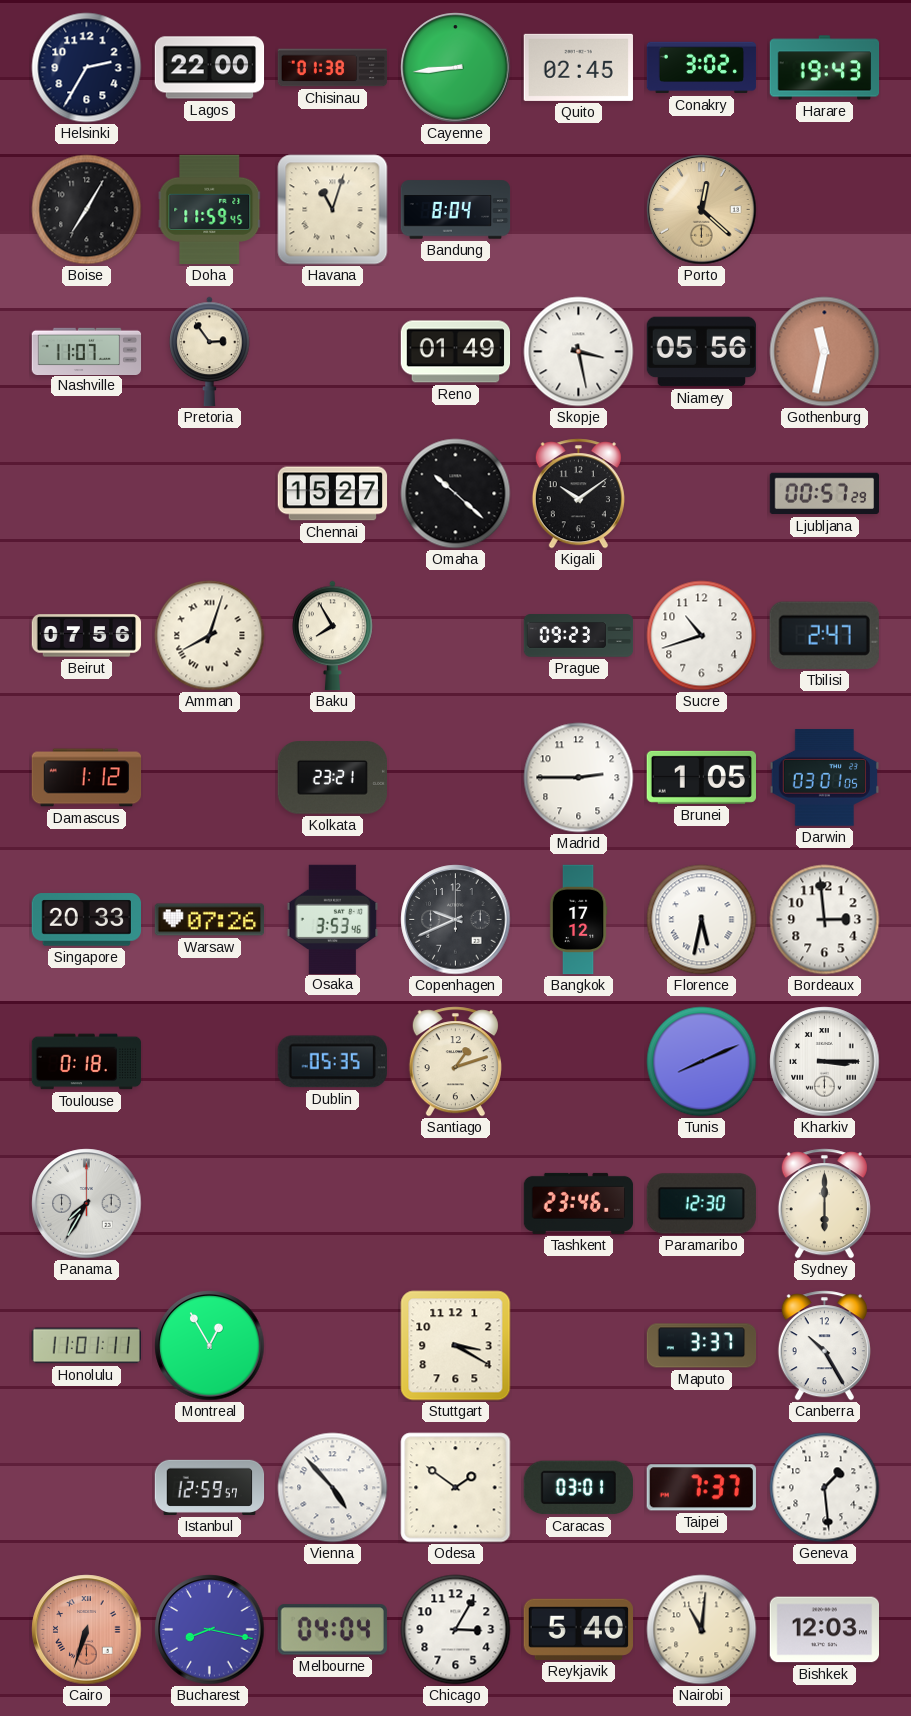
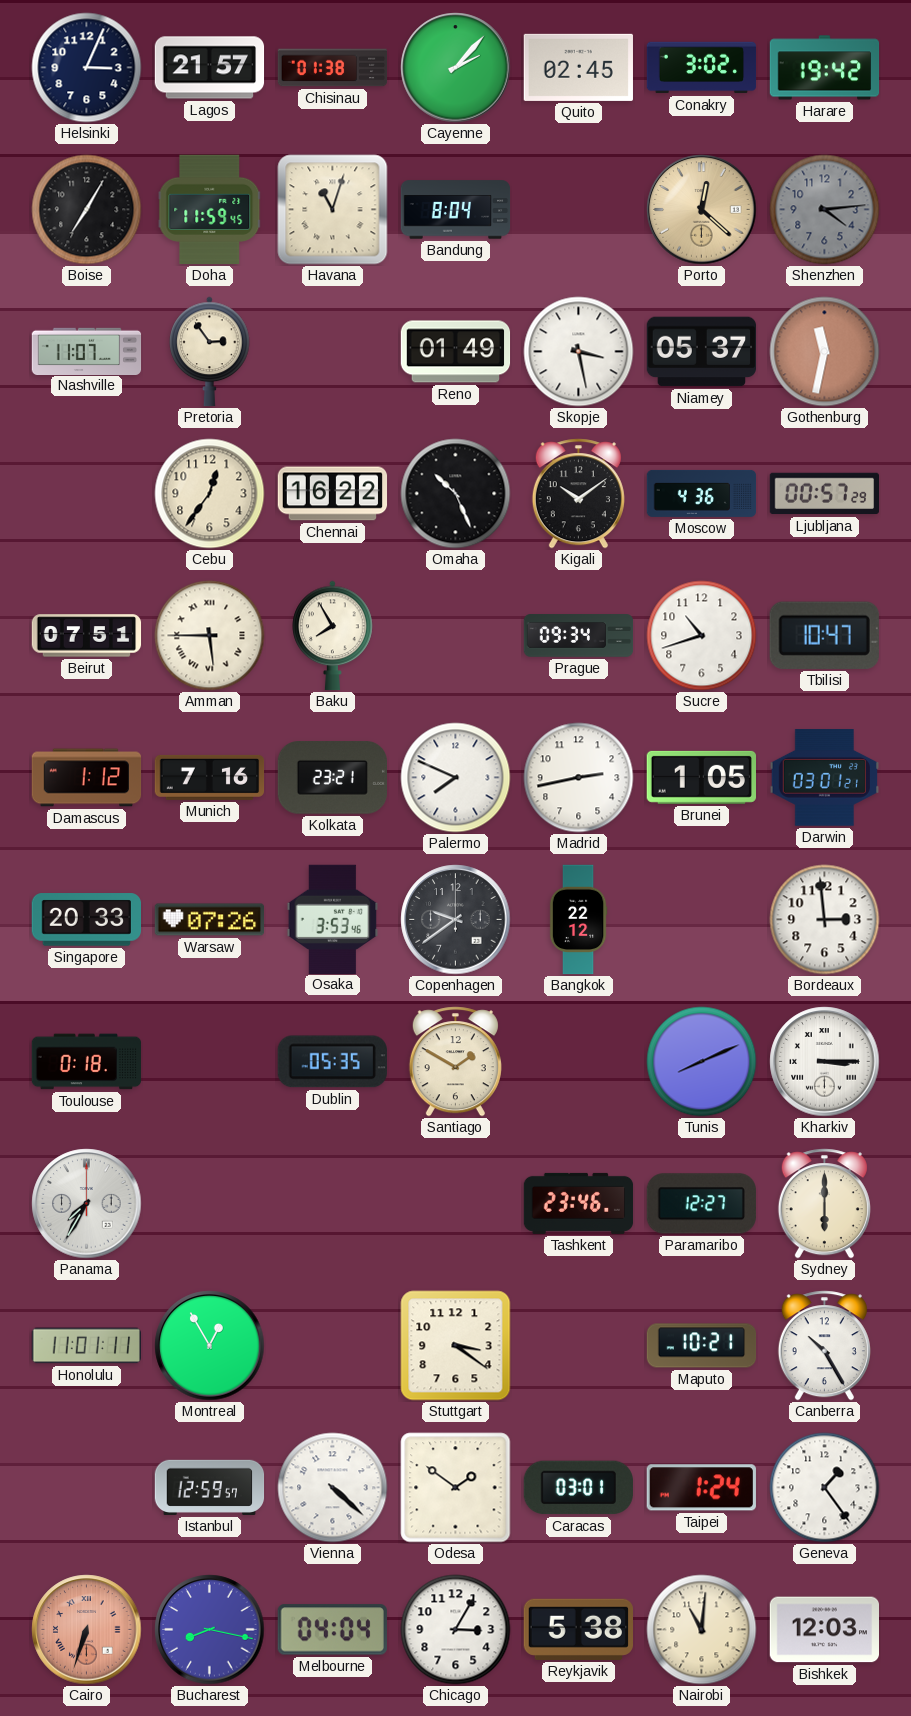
Helsinki: 2:35 -> 3:04 (87, 68)
Lagos: 22:00 -> 21:57 (210, 68)
Cayenne: 8:44 -> 2:07 (456, 68)
Harare: 19:43 -> 19:42 (825, 68)
Shenzhen: none -> 4:14 (825, 210)
Niamey: 05:56 -> 05:37 (702, 352)
Cebu: none -> 12:36 (210, 494)
Chennai: 15:27 -> 16:22 (333, 494)
Omaha: 10:22 -> 10:26 (456, 494)
Moscow: none -> 4:36 (702, 493)
Beirut: 07:56 -> 07:51 (87, 636)
Amman: 8:03 -> 5:45 (210, 636)
Prague: 09:23 -> 09:34 (579, 636)
Tbilisi: 2:47 -> 10:47 (824, 635)
Munich: none -> 7:16 (210, 777)
Palermo: none -> 7:49 (456, 778)
Madrid: 2:45 -> 2:43 (579, 778)
Darwin: 03:01:05 -> 03:01:21 (824, 778)
Copenhagen: 9:41 -> 9:39 (456, 920)
Bangkok: 17:12 -> 22:12 (578, 920)
Florence: 5:32 -> none (702, 920)
Santiago: 1:12 -> 1:50 (455, 1062)
Paramaribo: 12:30 -> 12:27 (701, 1204)
Stuttgart: 3:20 -> 3:21 (456, 1346)
Maputo: 3:37 -> 10:21 (702, 1346)
Vienna: 4:53 -> 4:22 (333, 1488)
Taipei: 7:37 -> 1:24 (701, 1488)
Geneva: 1:29 -> 1:24 (825, 1488)
Reykjavik: 5:40 -> 5:38 (578, 1629)
